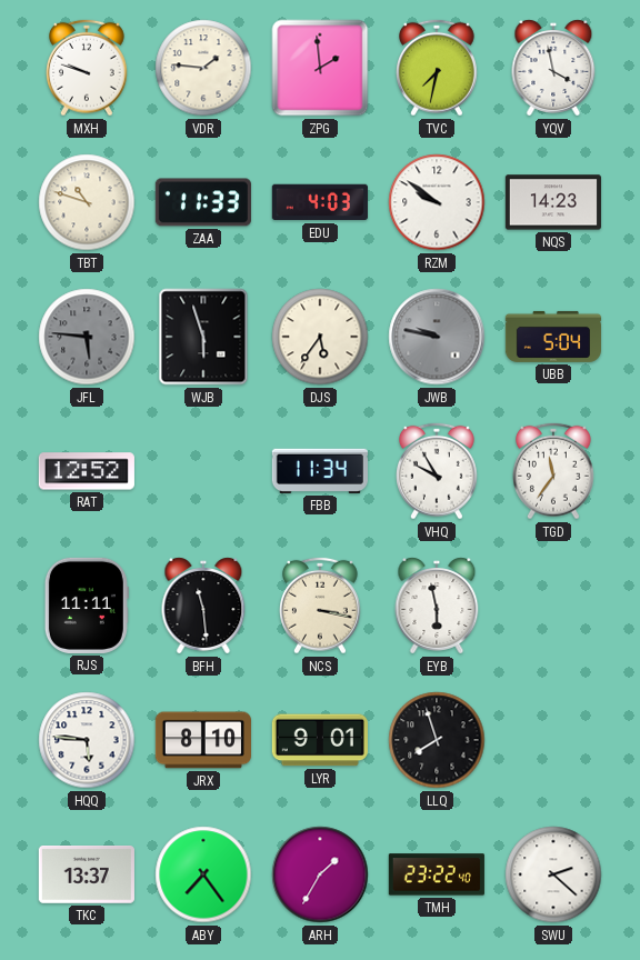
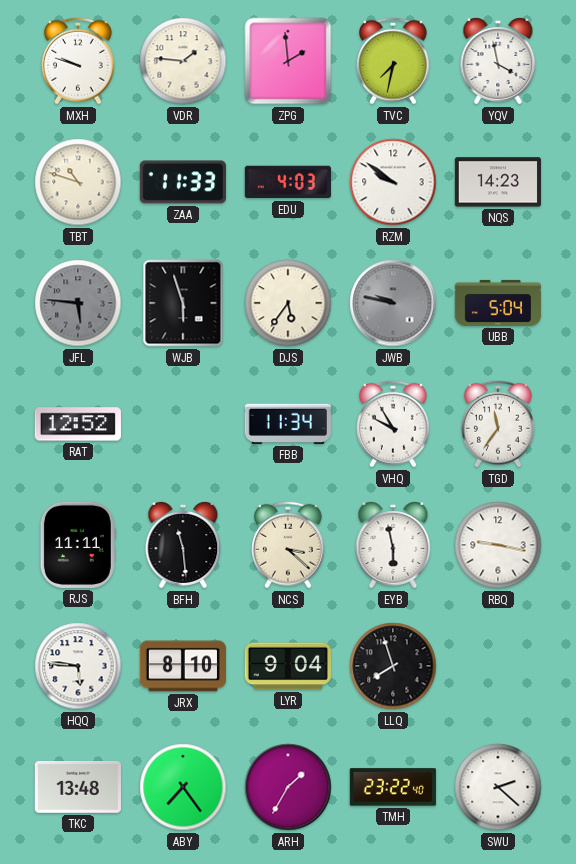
NCS: 3:17 -> 3:22 (289, 545)
RBQ: none -> 9:17 (498, 545)
LYR: 9:01 -> 9:04 (288, 666)
TKC: 13:37 -> 13:48 (78, 788)
